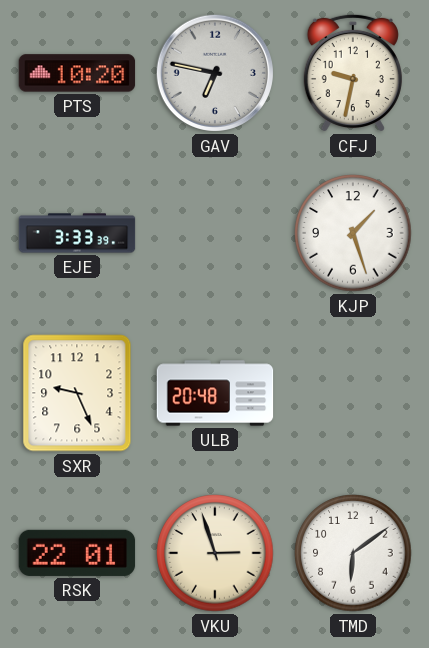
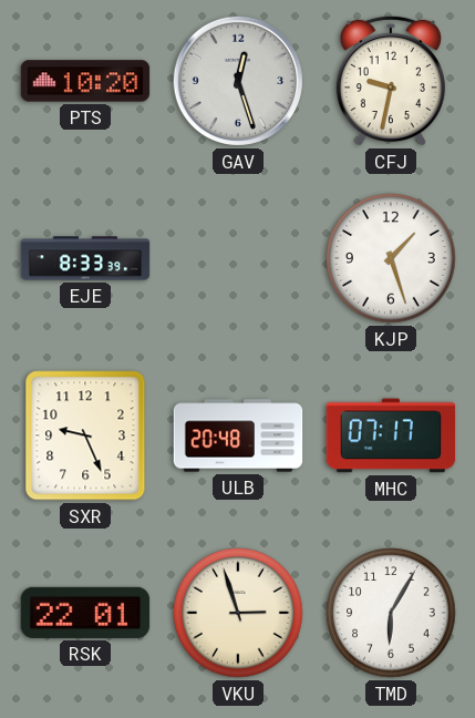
GAV: 6:47 -> 12:27 (238, 81)
EJE: 3:33 -> 8:33 (85, 258)
MHC: none -> 07:17 (391, 435)
TMD: 6:09 -> 6:05 (391, 613)
